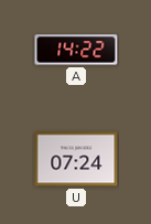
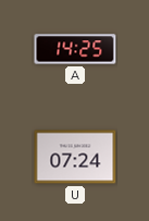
A: 14:22 -> 14:25 (75, 49)
